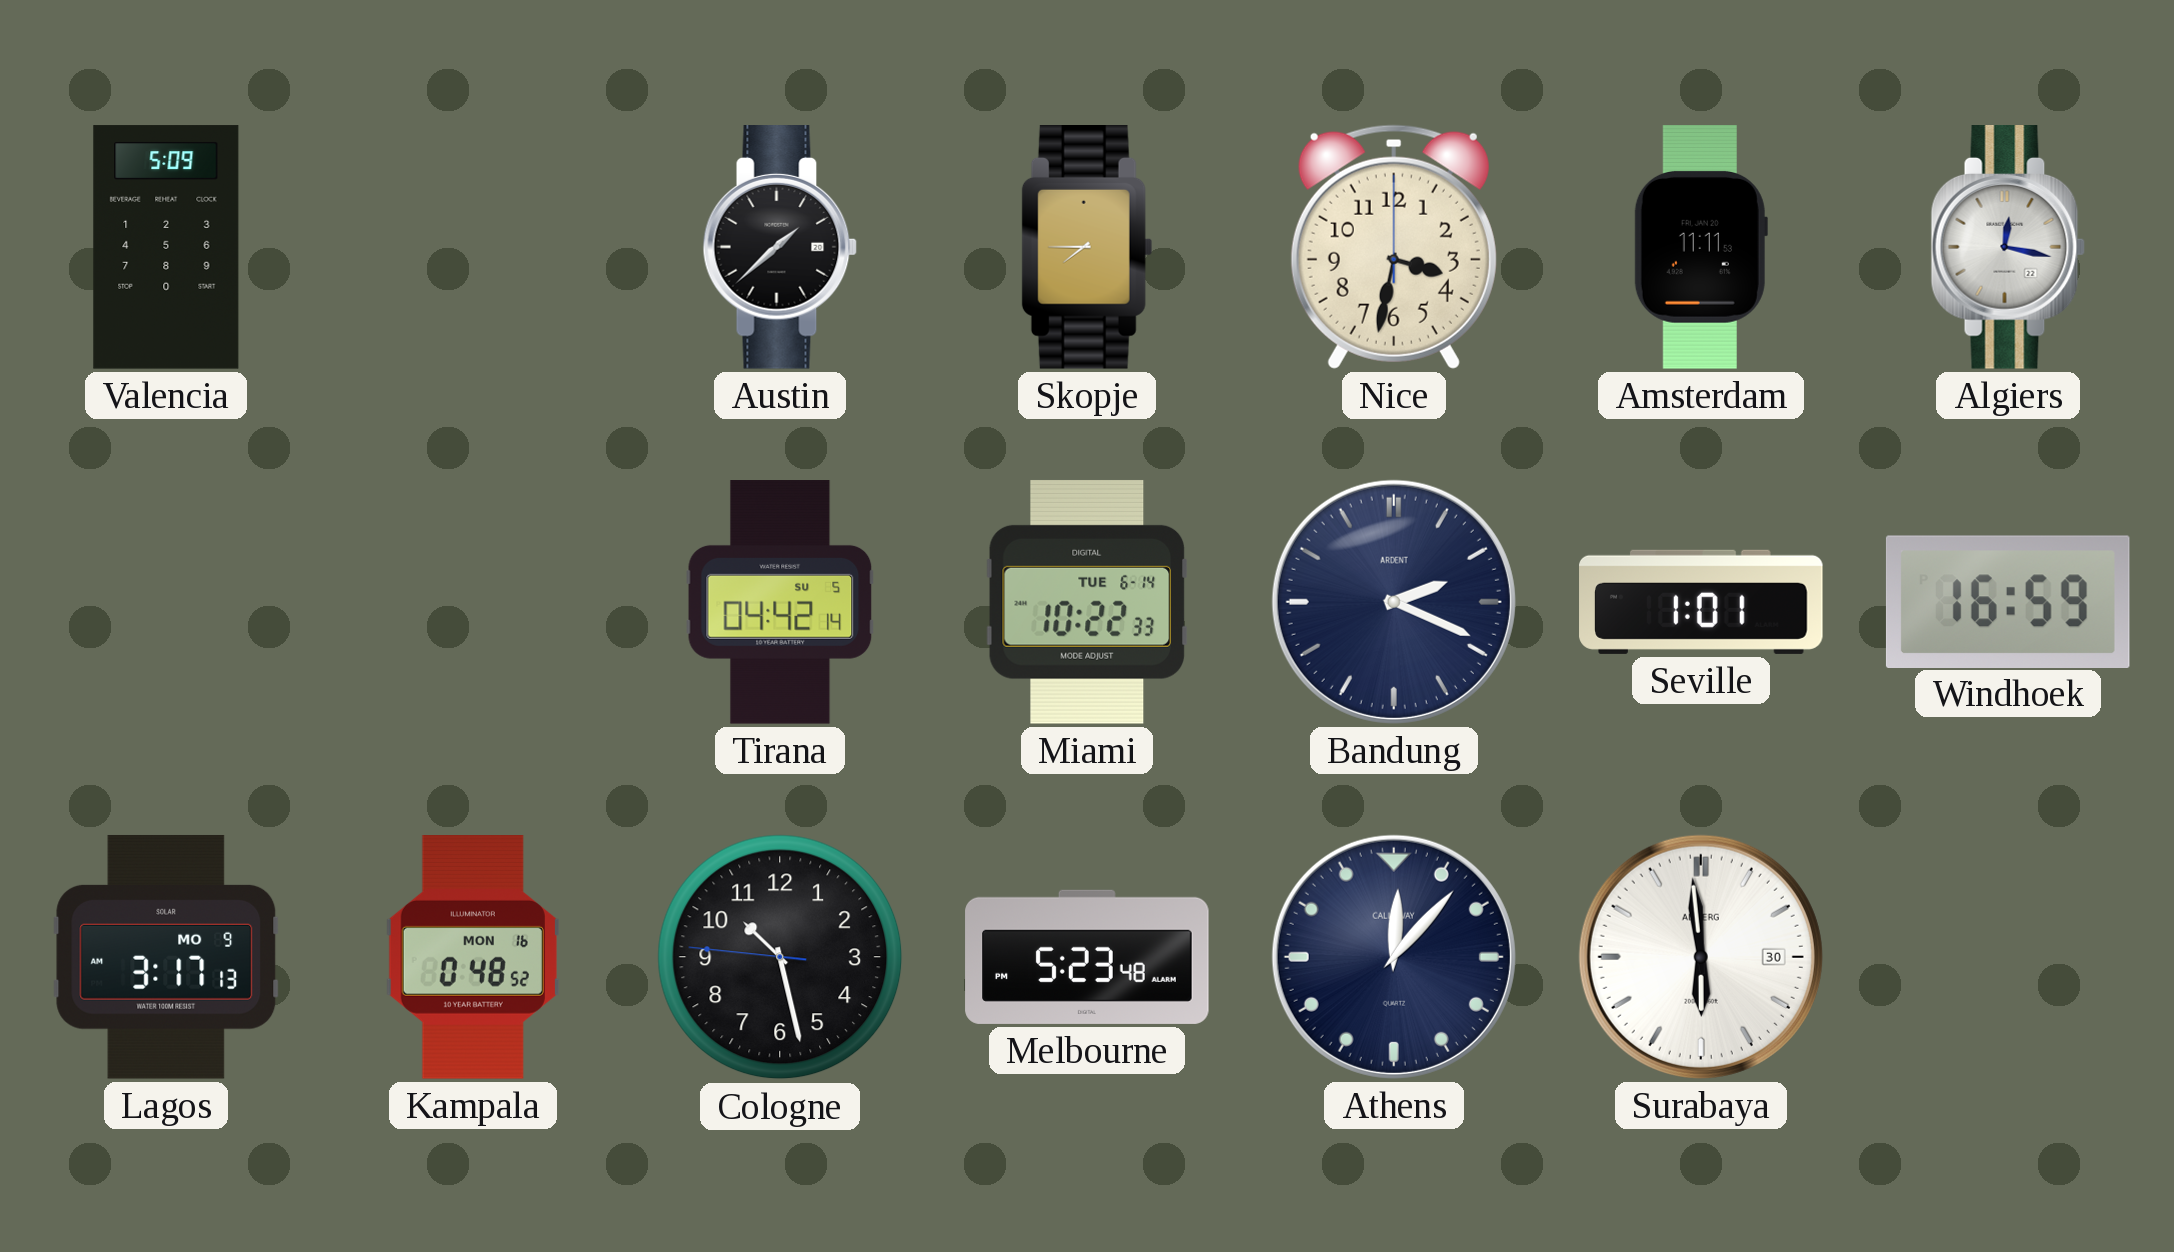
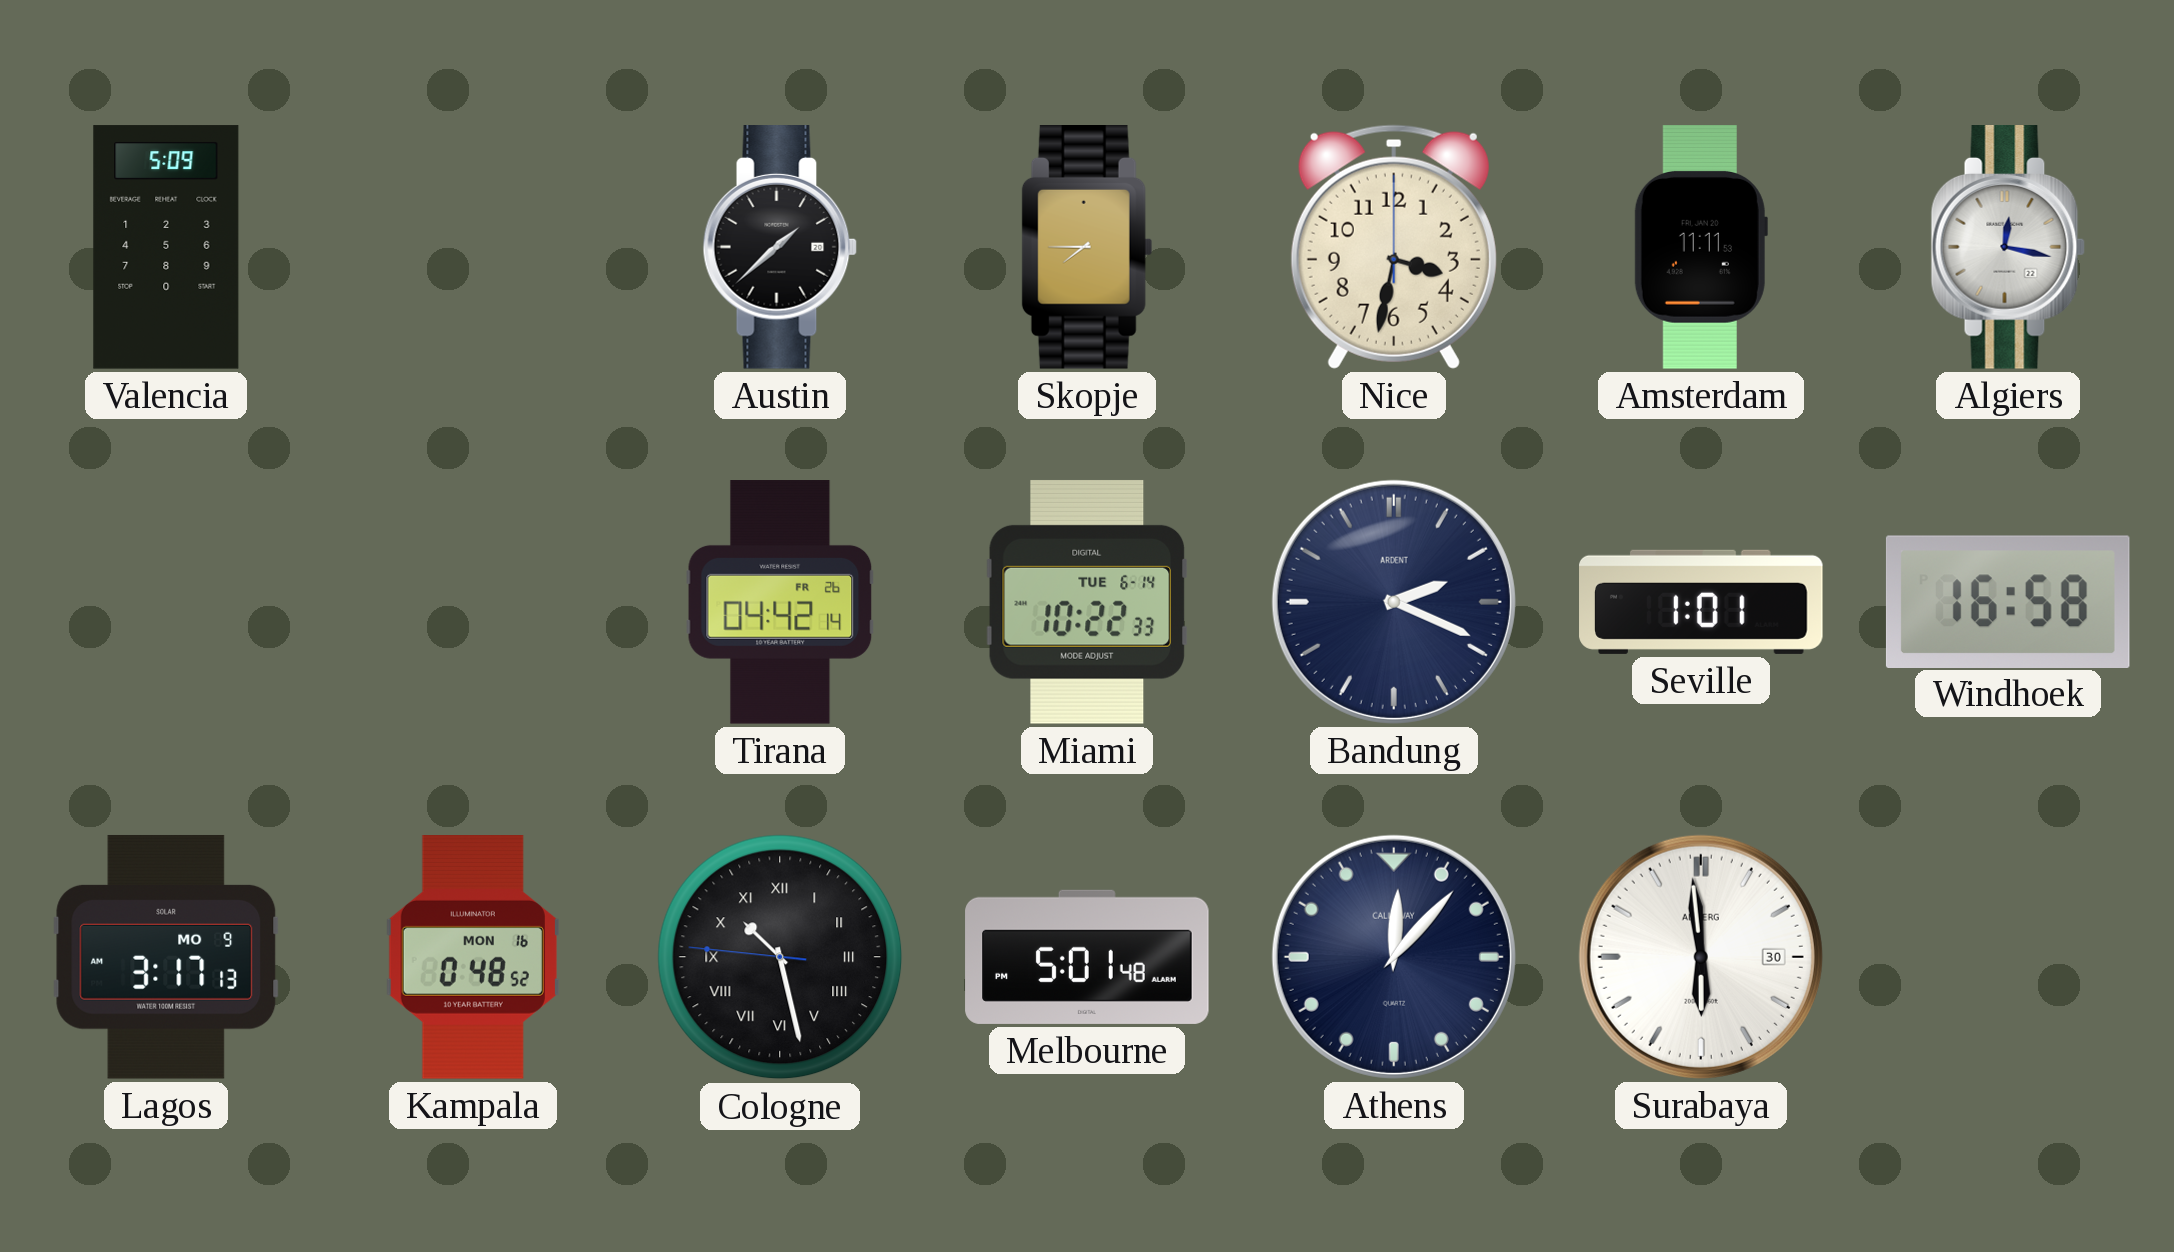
Tirana date: SU 5 -> FR 26 (780, 602)
Windhoek: 16:59 -> 16:58 (2008, 601)
Cologne numerals: Arabic -> Roman (780, 957)
Melbourne: 5:23 -> 5:01 (1087, 957)
